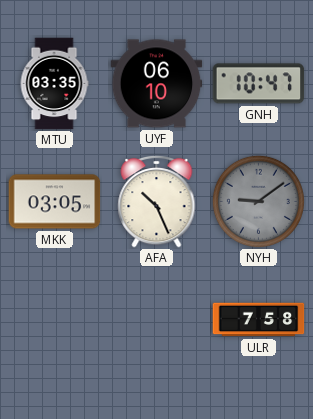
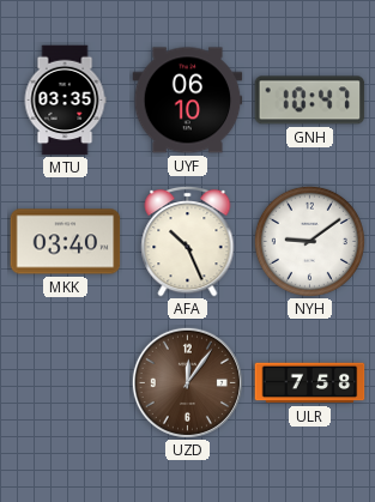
MKK: 03:05 -> 03:40 (66, 242)
NYH dial: grey -> white (309, 241)
UZD: none -> 12:06 (187, 382)
